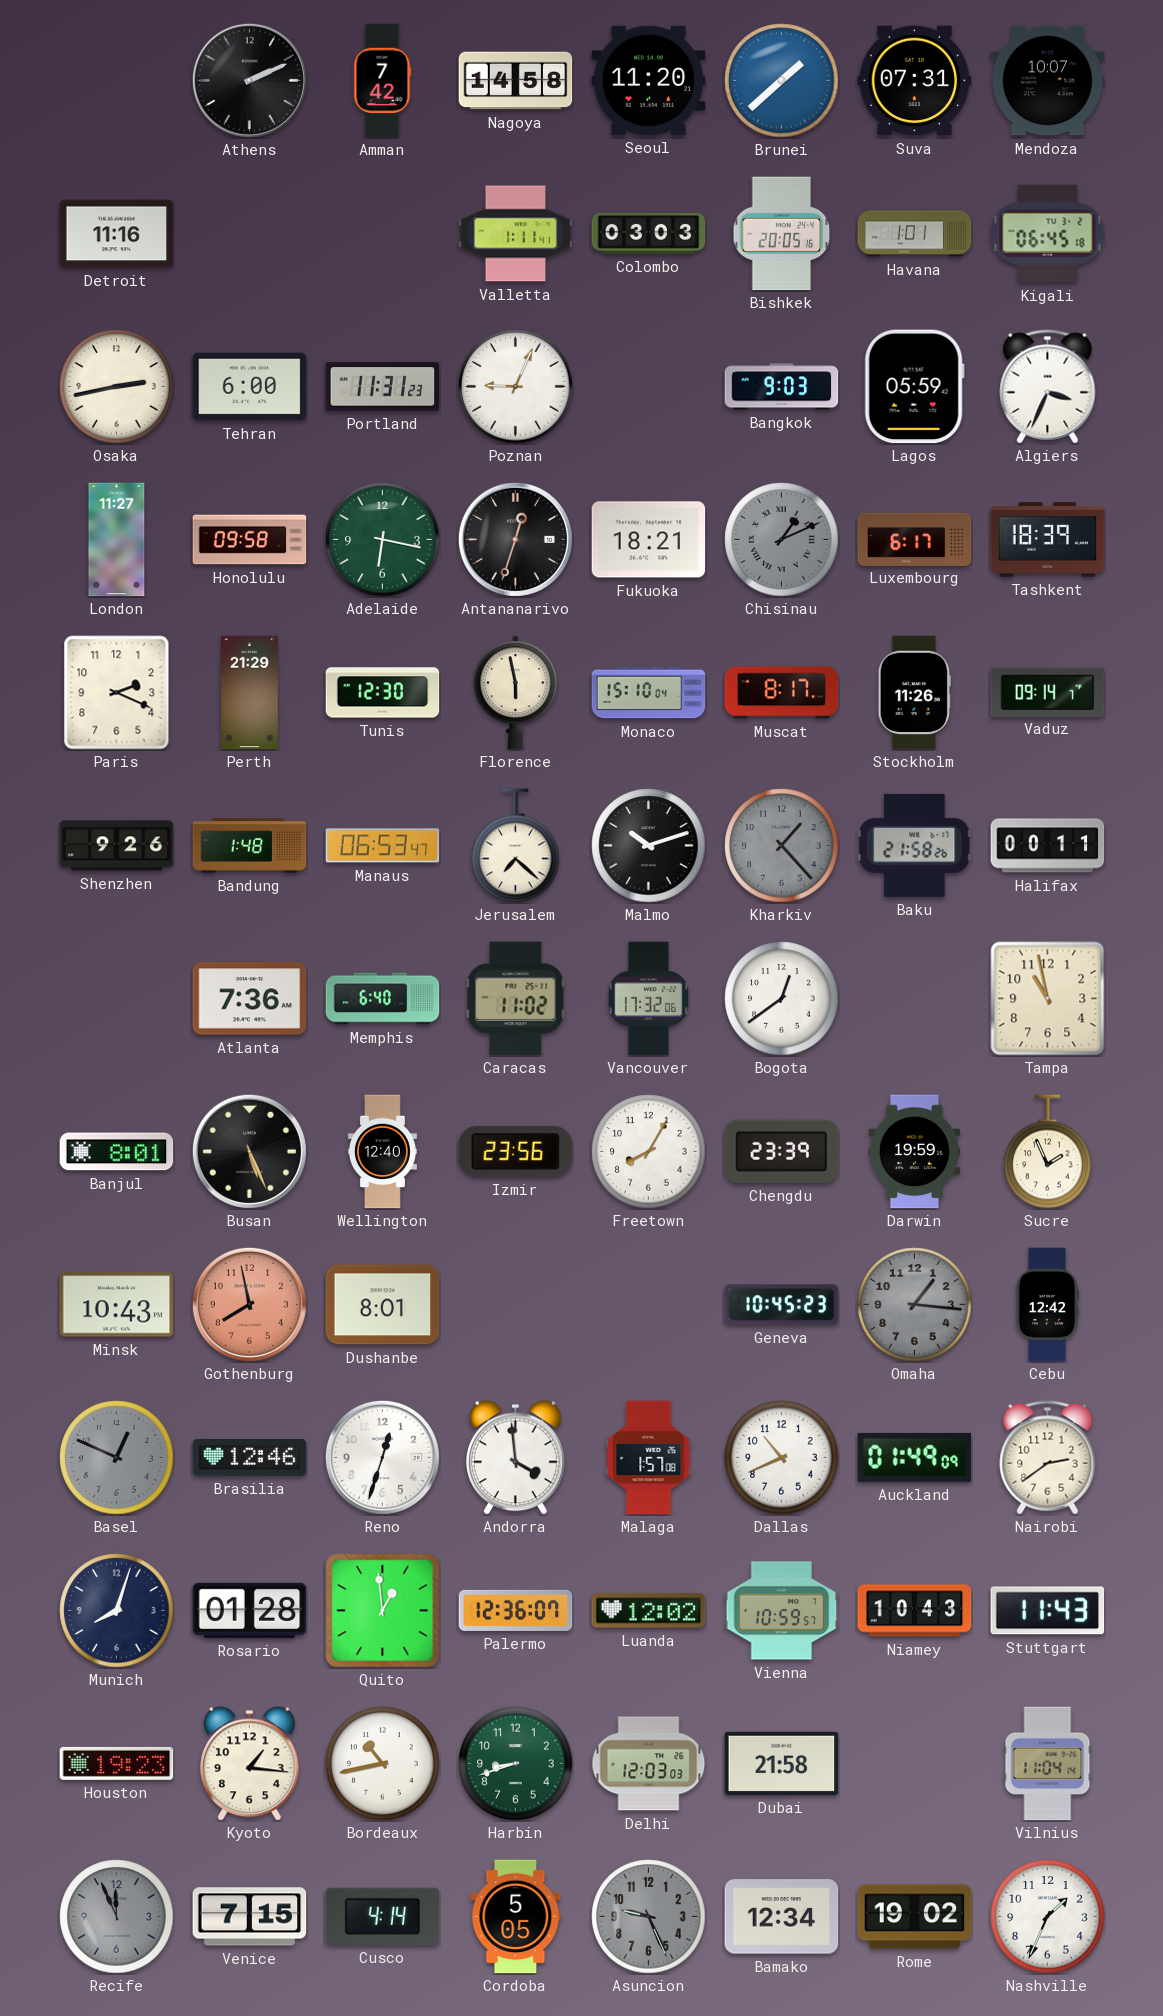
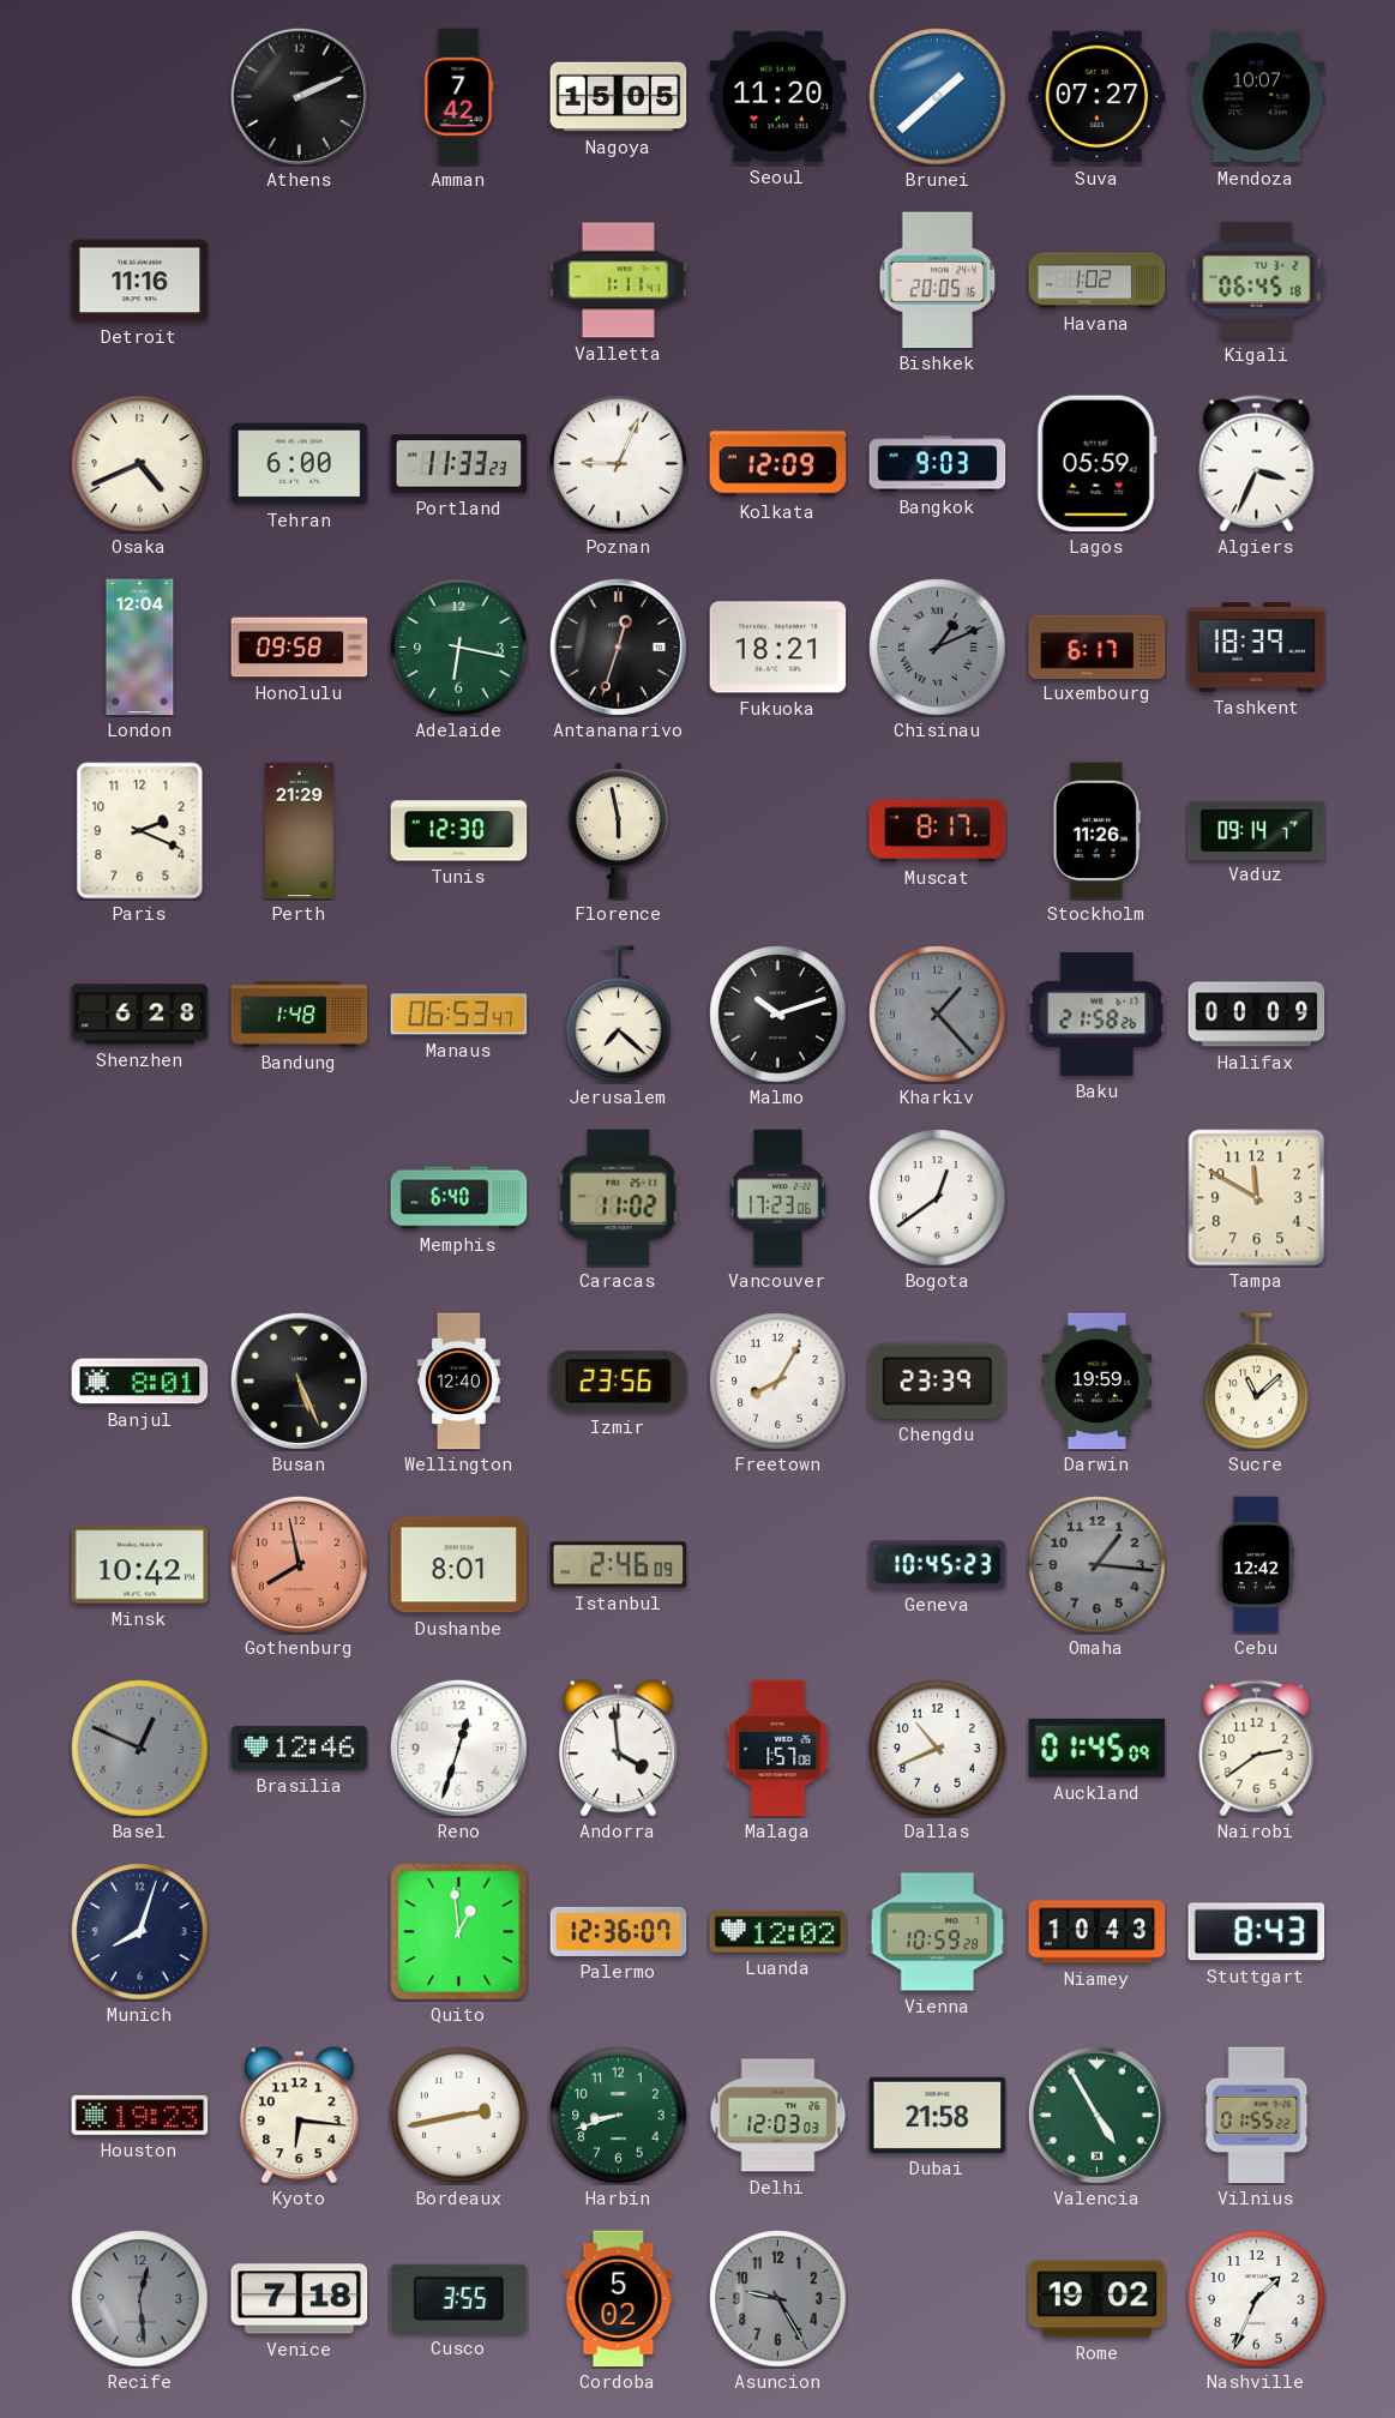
Nagoya: 14:58 -> 15:05 (619, 97)
Suva: 07:31 -> 07:27 (1098, 97)
Colombo: 03:03 -> none (649, 233)
Havana: 1:01 -> 1:02 (1098, 281)
Osaka: 2:43 -> 4:41 (140, 464)
Portland: 11:31 -> 11:33 (459, 464)
Kolkata: none -> 12:09 (778, 464)
London: 11:27 -> 12:04 (140, 648)
Monaco: 15:10 -> none (649, 693)
Shenzhen: 9:26 -> 6:28 (140, 1015)
Halifax: 00:11 -> 00:09 (1257, 1015)
Atlanta: 7:36 -> none (250, 999)
Vancouver: 17:32 -> 17:23 (777, 1198)
Tampa: 10:58 -> 11:50 (1257, 1198)
Sucre: 1:56 -> 11:08 (1257, 1382)
Minsk: 10:43 -> 10:42 (140, 1565)
Istanbul: none -> 2:46 (619, 1565)
Auckland: 01:49 -> 01:45 (1098, 1748)
Rosario: 01:28 -> none (250, 1610)
Vienna: 10:59:57 -> 10:59:28 (938, 1932)
Stuttgart: 11:43 -> 8:43 (1257, 1932)
Kyoto: 1:16 -> 6:16 (300, 2116)
Bordeaux: 10:43 -> 2:43 (459, 2116)
Valencia: none -> 4:55 (1096, 2115)
Vilnius: 11:04 -> 01:55 (1257, 2116)
Recife: 11:56 -> 12:29 (140, 2299)
Venice: 7:15 -> 7:18 (300, 2299)
Cusco: 4:14 -> 3:55 (459, 2298)
Cordoba: 5:05 -> 5:02 (619, 2299)
Asuncion: 9:26 -> 9:25 (778, 2299)
Bamako: 12:34 -> none (782, 1917)
